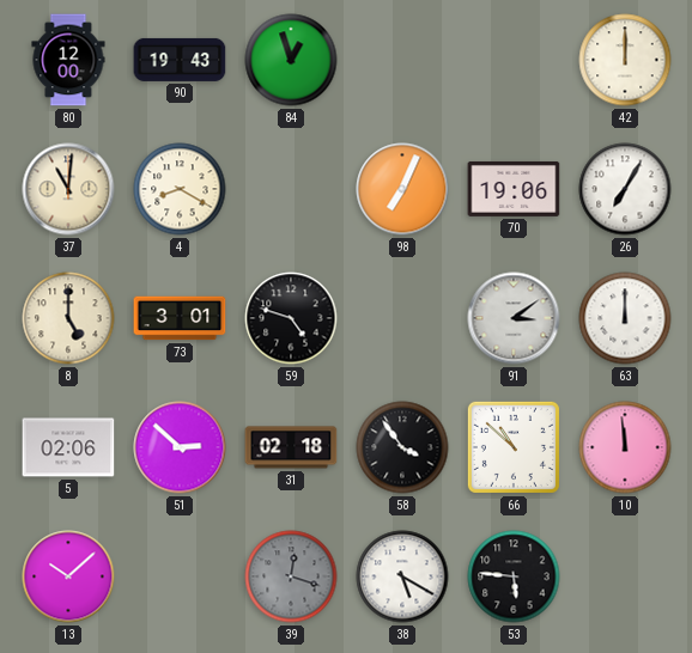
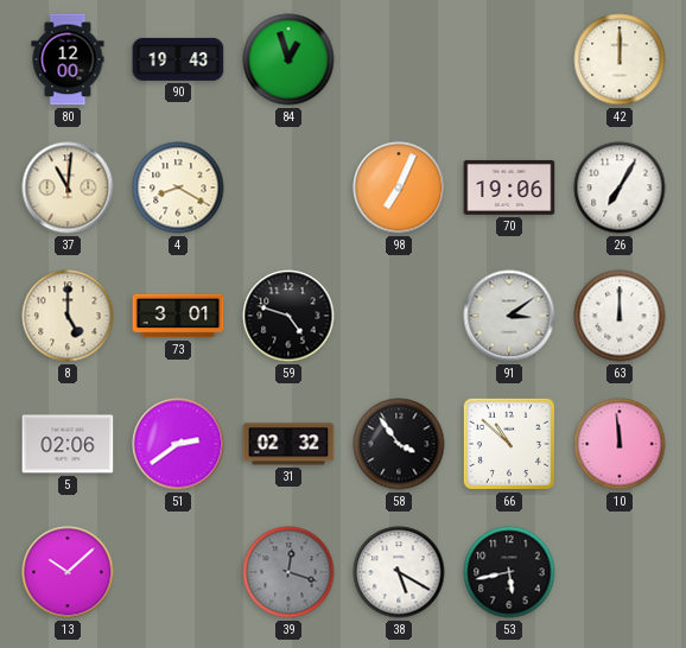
51: 2:52 -> 2:39 (178, 444)
31: 02:18 -> 02:32 (288, 444)
53: 5:46 -> 5:43 (509, 572)
